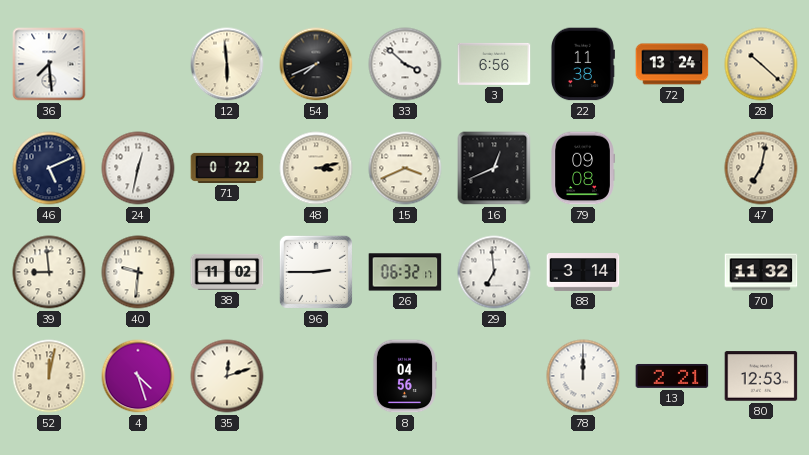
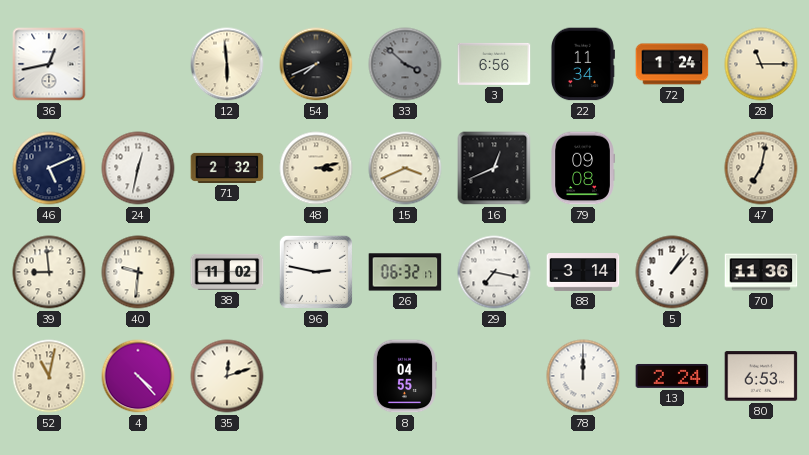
36: 7:29 -> 12:43 (49, 64)
33 dial: white -> grey (405, 64)
22: 11:38 -> 11:34 (582, 64)
72: 13:24 -> 1:24 (672, 64)
28: 10:22 -> 11:15 (761, 64)
71: 0:22 -> 2:32 (227, 168)
96: 2:45 -> 2:47 (316, 272)
29: 6:59 -> 7:17 (494, 272)
5: none -> 1:07 (672, 272)
70: 11:32 -> 11:36 (761, 272)
52: 12:02 -> 11:02 (49, 376)
4: 4:27 -> 4:23 (138, 376)
8: 04:56 -> 04:55 (404, 376)
13: 2:21 -> 2:24 (672, 376)
80: 12:53 -> 6:53 (761, 376)
